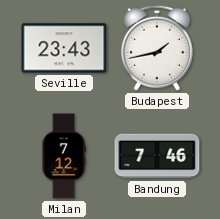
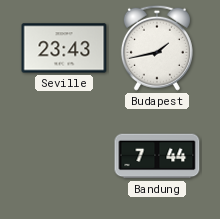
Milan: 7:12 -> none (64, 156)
Bandung: 7:46 -> 7:44 (157, 156)
